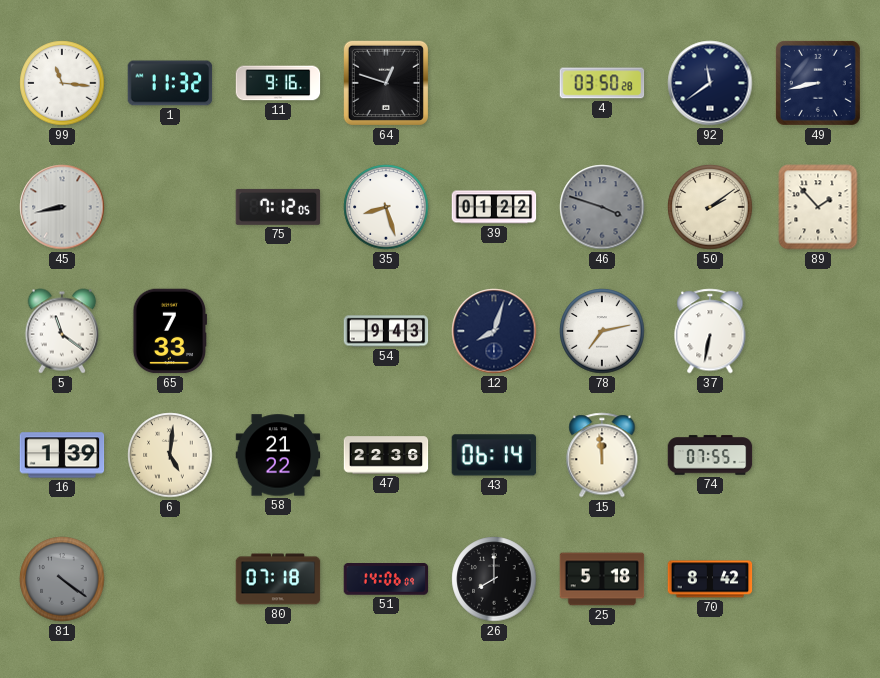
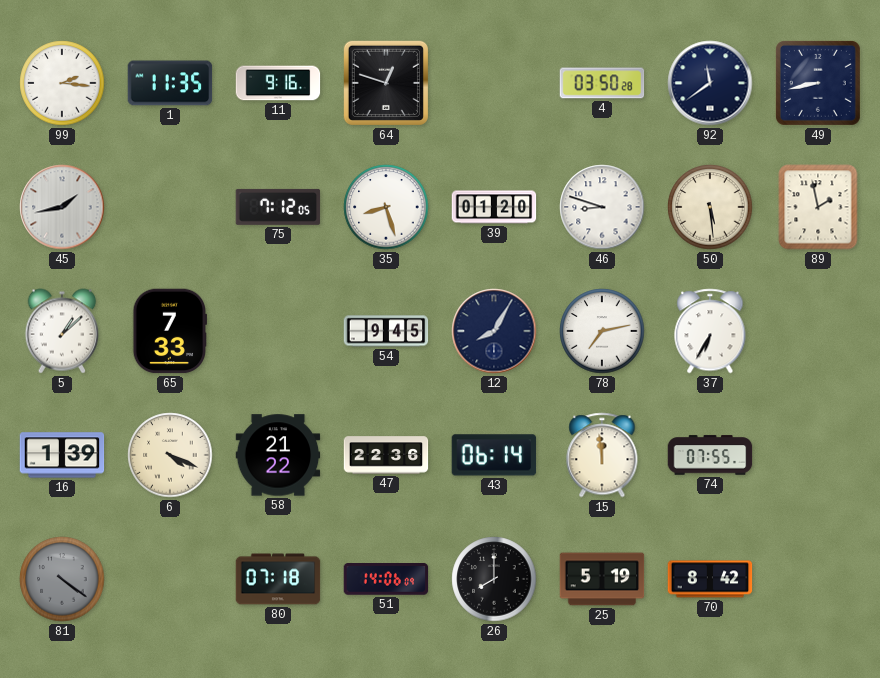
99: 11:16 -> 2:16 (62, 83)
1: 11:32 -> 11:35 (170, 83)
45: 8:43 -> 1:43 (62, 207)
39: 01:22 -> 01:20 (494, 207)
46: 3:48 -> 8:48 (602, 207)
46 dial: grey -> white (602, 207)
50: 2:09 -> 5:29 (710, 207)
89: 1:53 -> 1:58 (818, 207)
5: 11:21 -> 1:08 (62, 331)
54: 9:43 -> 9:45 (386, 331)
12: 8:03 -> 8:05 (494, 331)
37: 6:32 -> 6:35 (710, 331)
6: 5:01 -> 4:19 (170, 455)
25: 5:18 -> 5:19 (602, 579)
